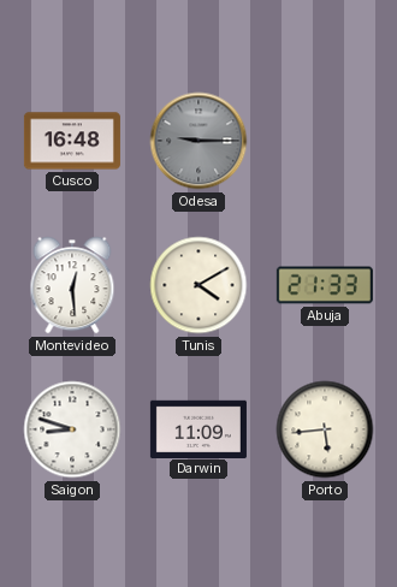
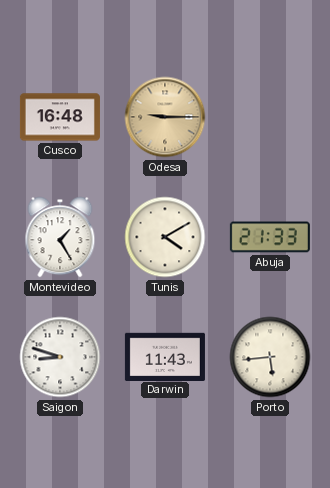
Odesa dial: grey -> champagne (165, 117)
Montevideo: 12:29 -> 1:25 (60, 237)
Darwin: 11:09 -> 11:43 (165, 356)
